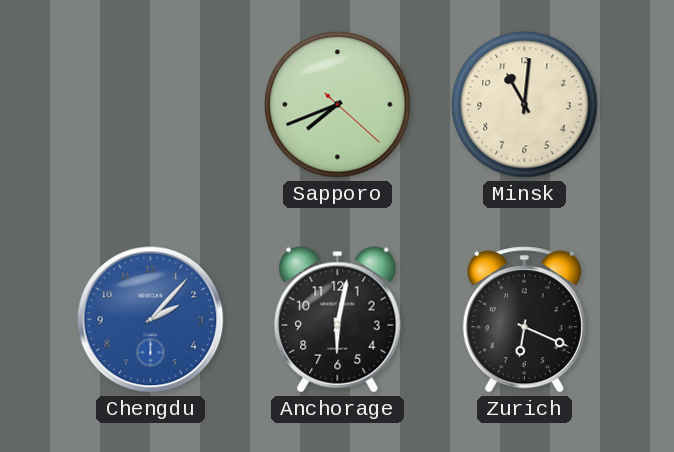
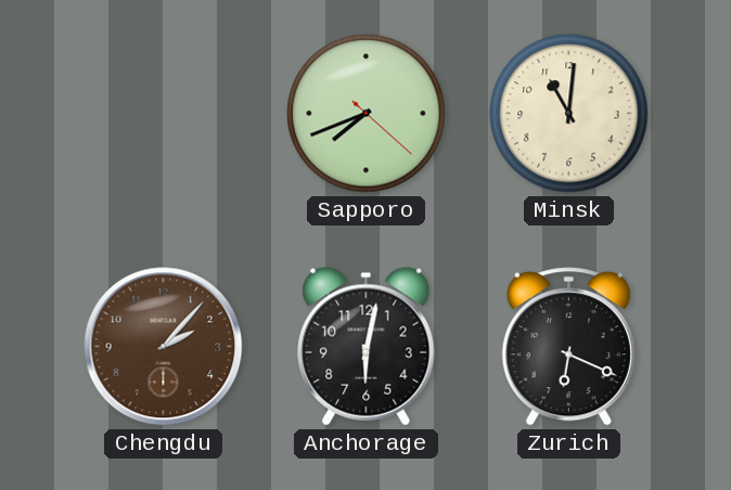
Chengdu dial: blue -> brown (164, 347)
